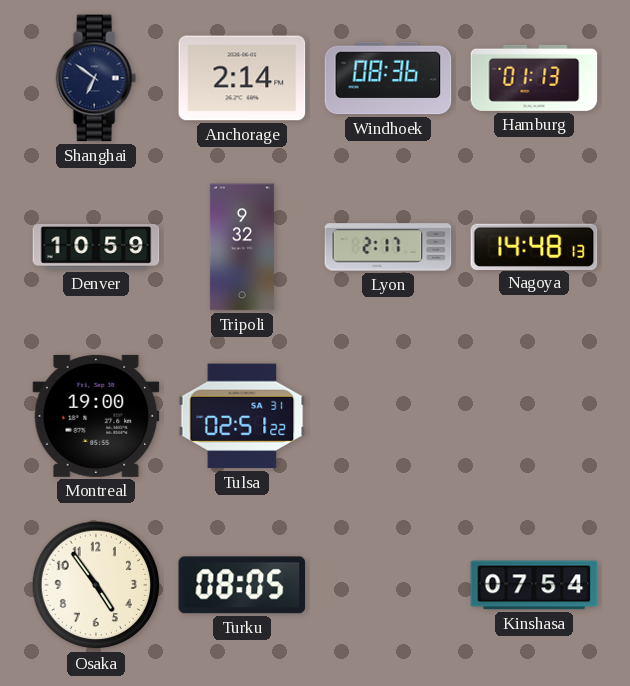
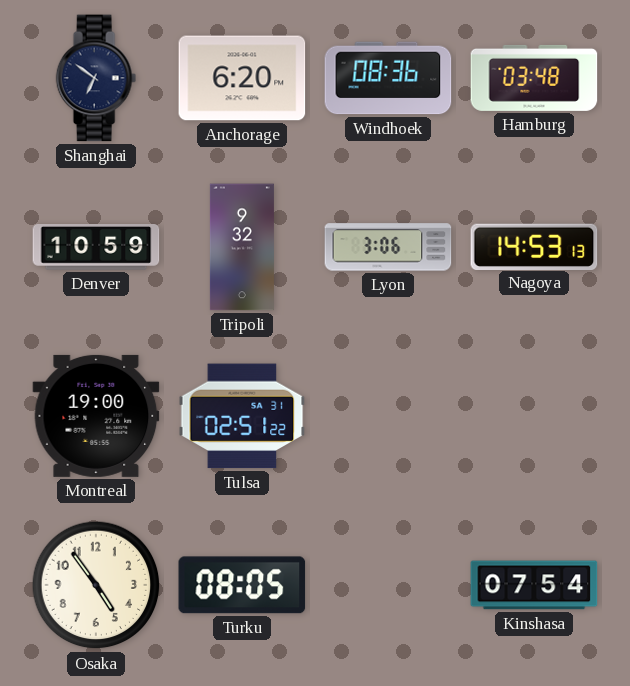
Anchorage: 2:14 -> 6:20 (242, 78)
Hamburg: 01:13 -> 03:48 (534, 78)
Lyon: 2:17 -> 3:06 (388, 247)
Nagoya: 14:48 -> 14:53 (534, 246)
